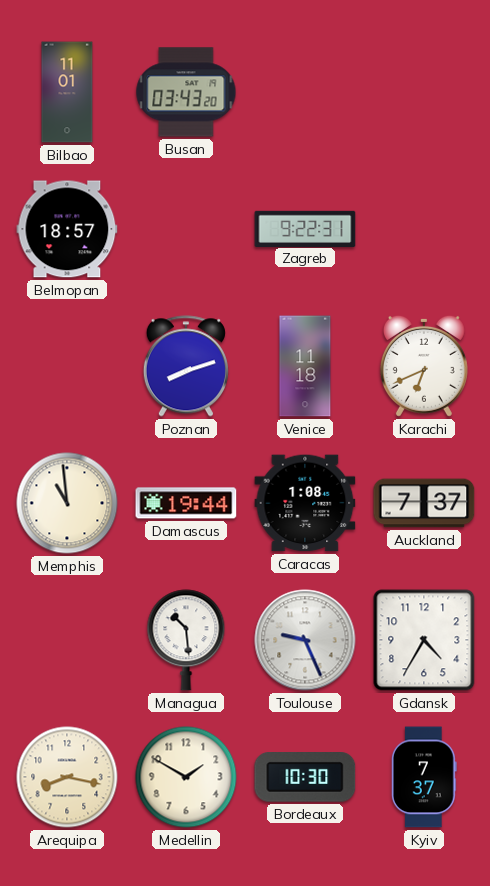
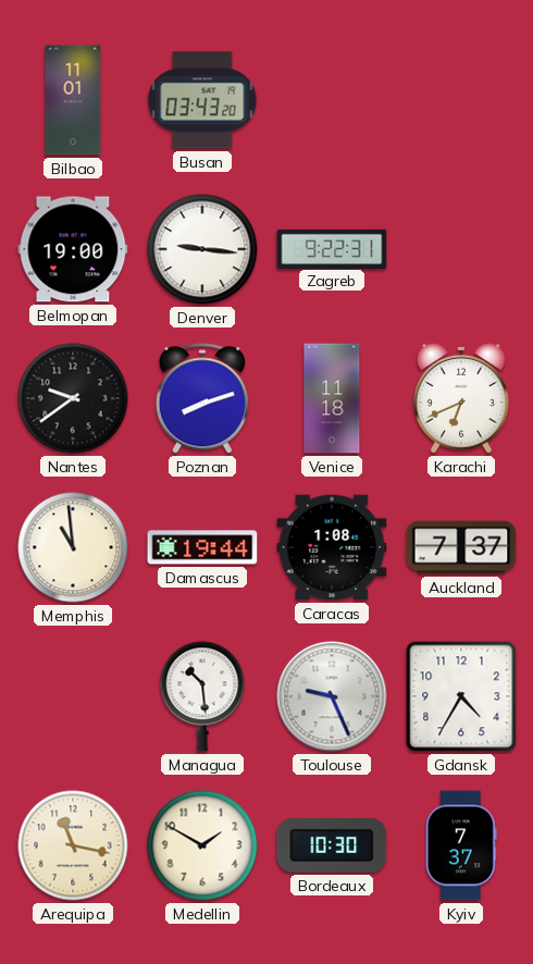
Belmopan: 18:57 -> 19:00 (73, 249)
Denver: none -> 9:16 (202, 249)
Nantes: none -> 9:39 (73, 398)
Arequipa: 8:17 -> 11:17 (73, 845)
